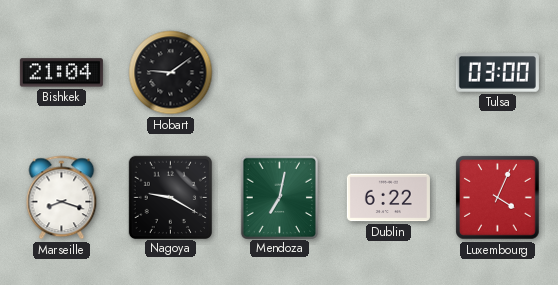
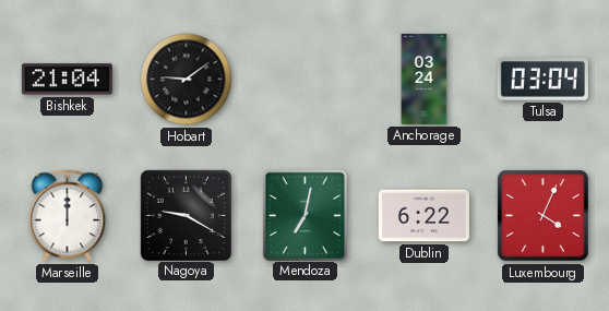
Anchorage: none -> 03:24 (425, 79)
Tulsa: 03:00 -> 03:04 (542, 80)
Marseille: 8:18 -> 12:00 (68, 216)
